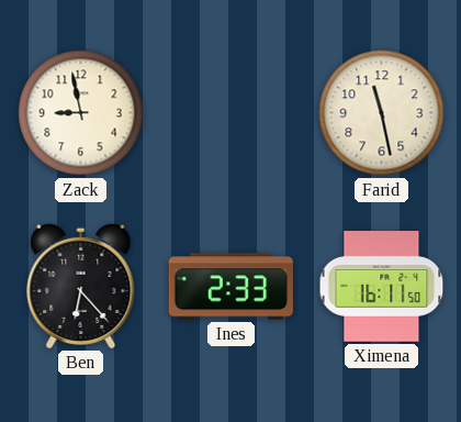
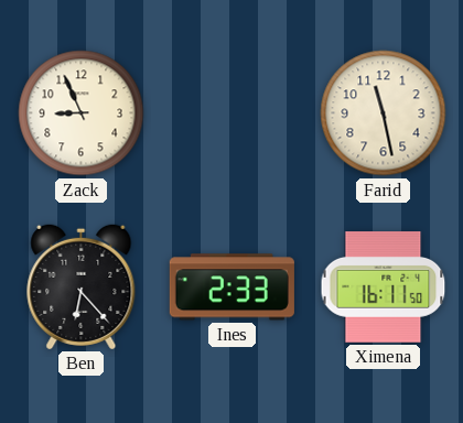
Zack: 8:58 -> 8:56 (82, 113)
